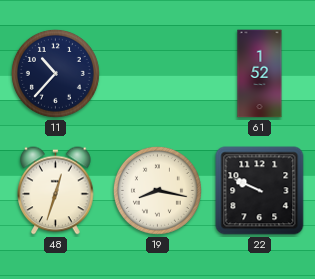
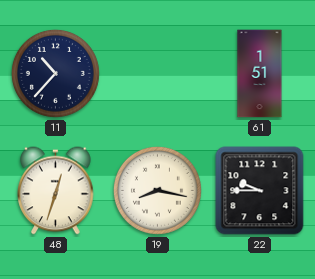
61: 1:52 -> 1:51 (260, 74)
22: 9:49 -> 9:45 (260, 191)
